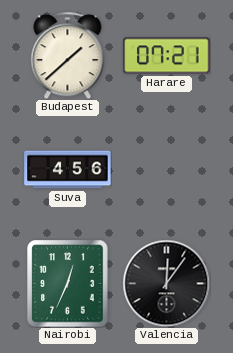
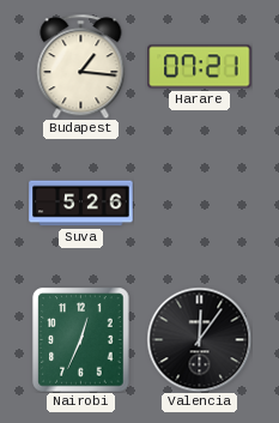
Budapest: 1:38 -> 1:16 (81, 66)
Suva: 4:56 -> 5:26 (81, 204)
